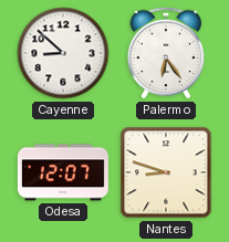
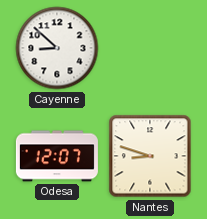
Palermo: 6:24 -> none (166, 53)
